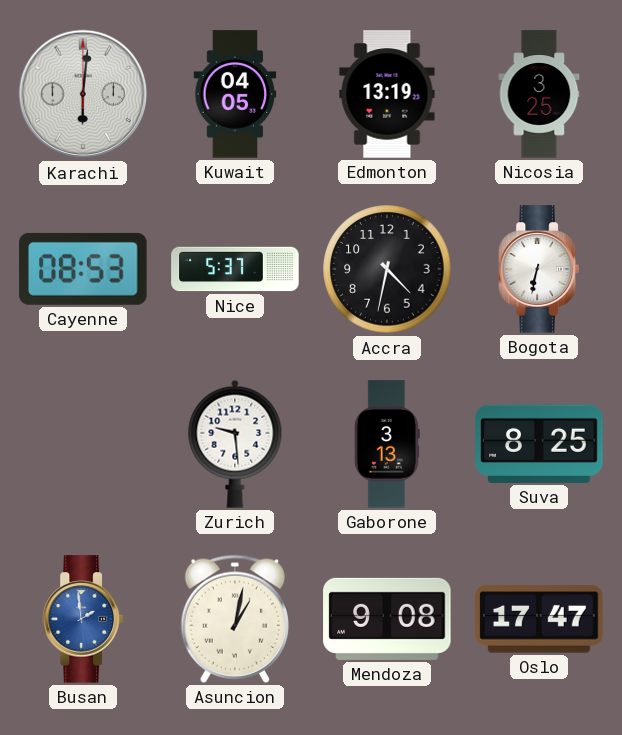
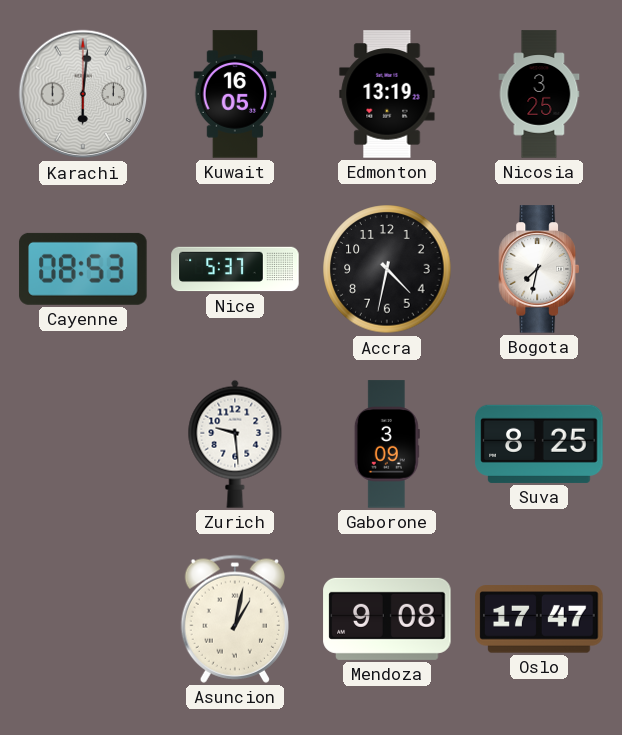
Kuwait: 04:05 -> 16:05 (235, 94)
Bogota: 6:32 -> 7:32 (538, 269)
Gaborone: 3:13 -> 3:09 (387, 444)
Busan: 1:59 -> none (82, 619)
